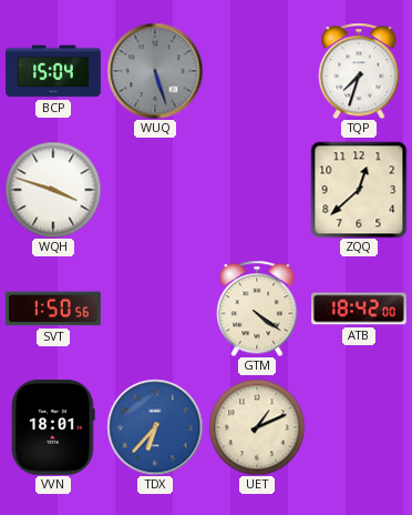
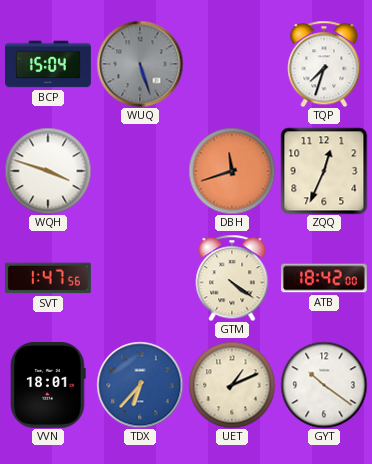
DBH: none -> 11:42 (232, 171)
ZQQ: 12:38 -> 12:34 (324, 171)
SVT: 1:50 -> 1:47 (48, 278)
GYT: none -> 10:21 (324, 385)
